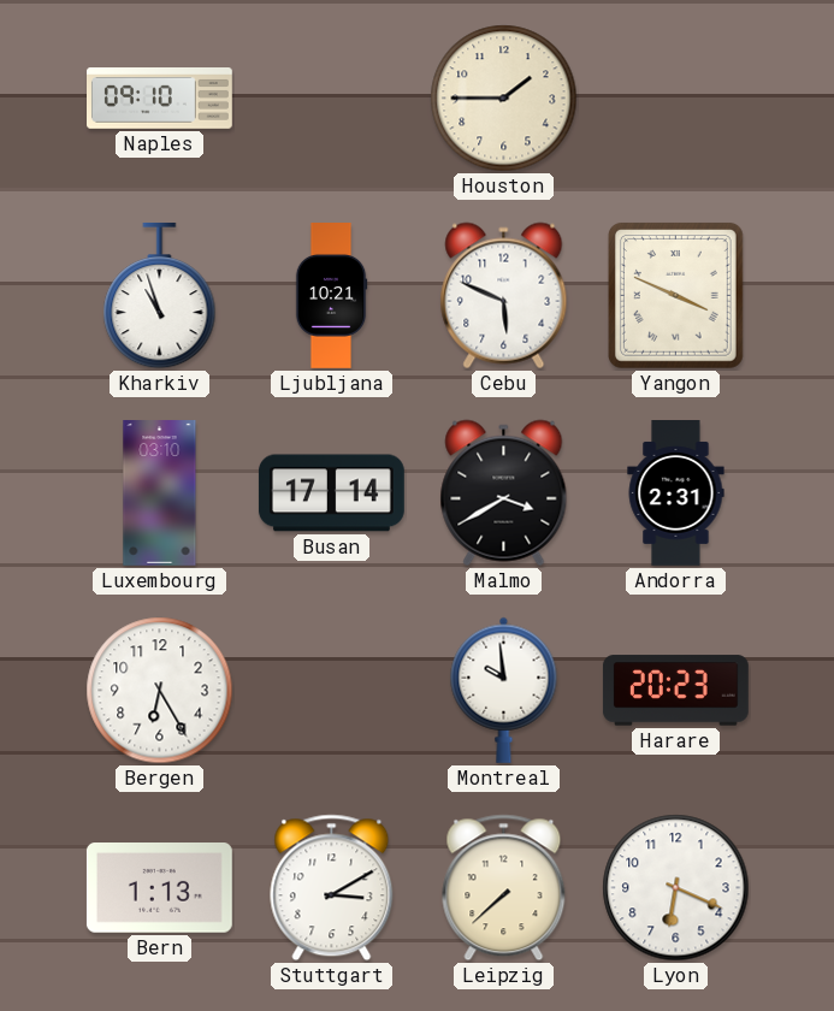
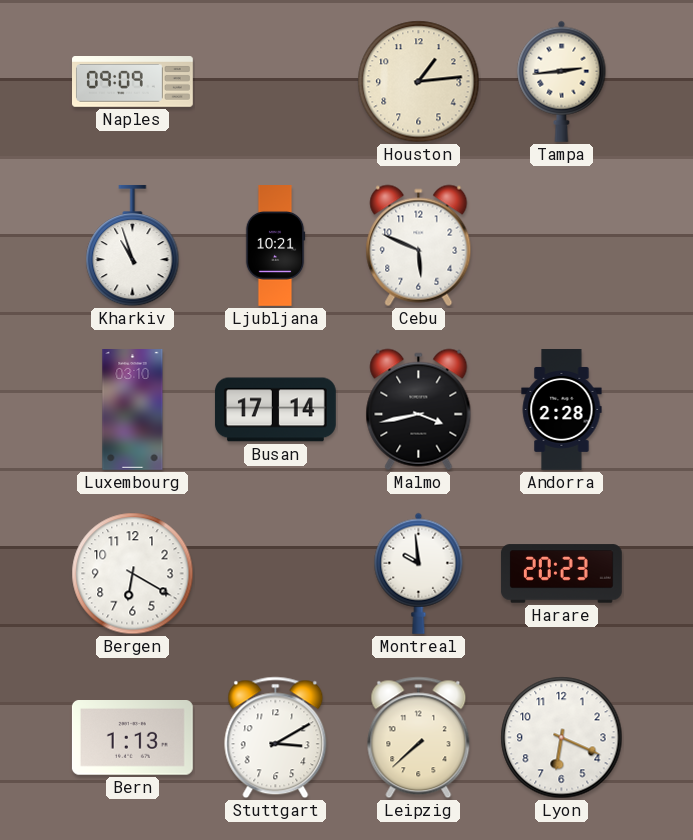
Naples: 09:10 -> 09:09 (133, 82)
Houston: 1:45 -> 1:14 (419, 82)
Tampa: none -> 2:44 (562, 81)
Yangon: 3:49 -> none (675, 295)
Malmo: 3:40 -> 3:43 (419, 410)
Andorra: 2:31 -> 2:28 (562, 410)
Bergen: 6:25 -> 6:20 (133, 574)
